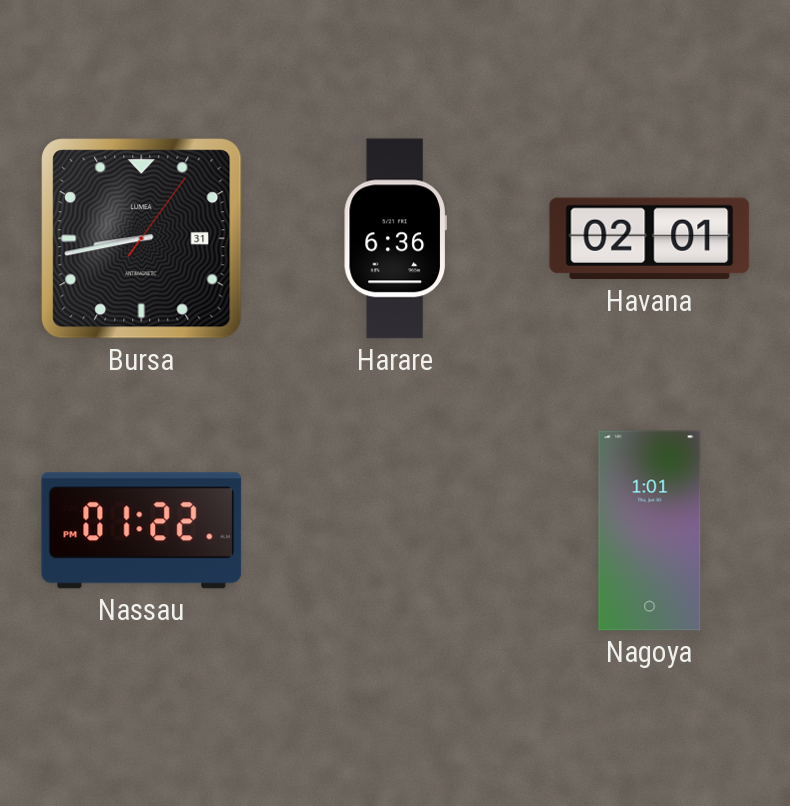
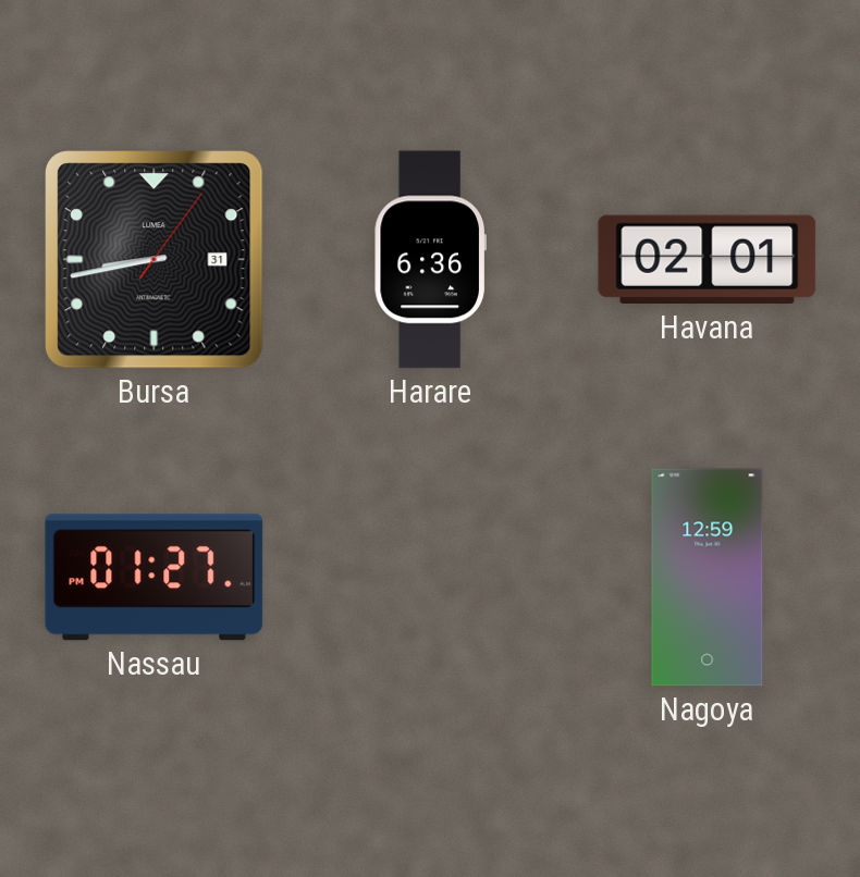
Nassau: 01:22 -> 01:27 (155, 578)
Nagoya: 1:01 -> 12:59 (708, 578)
